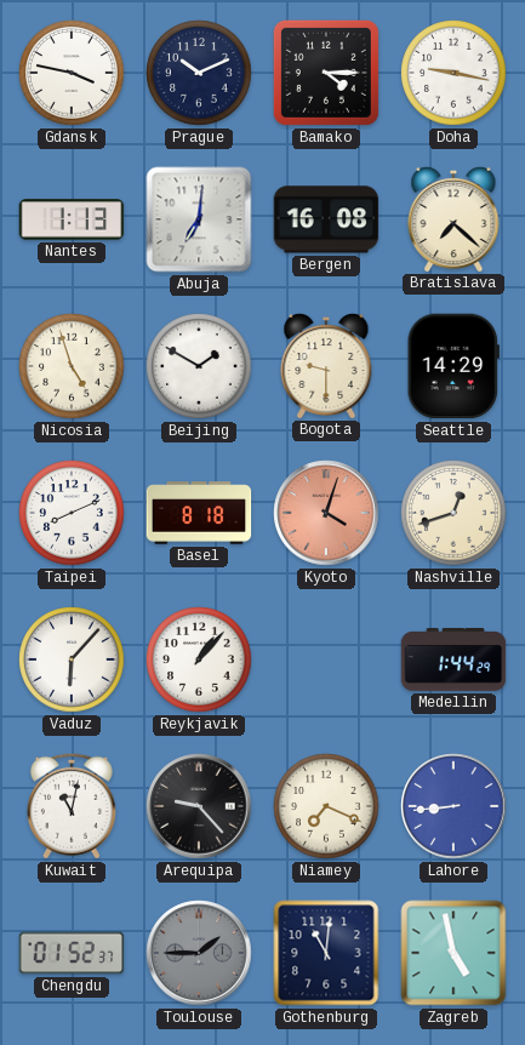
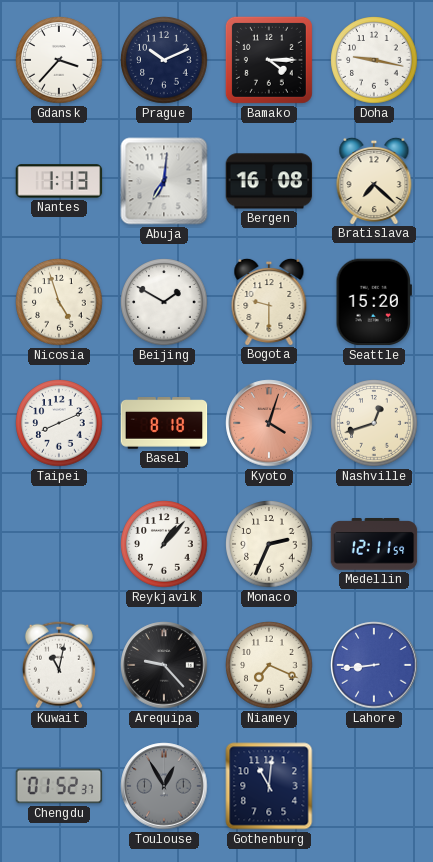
Gdansk: 3:47 -> 3:37 (59, 60)
Seattle: 14:29 -> 15:20 (374, 302)
Vaduz: 6:07 -> none (72, 659)
Monaco: none -> 2:34 (269, 544)
Medellin: 1:44 -> 12:11 (374, 544)
Toulouse: 1:45 -> 12:55 (164, 786)
Zagreb: 4:58 -> none (453, 953)
